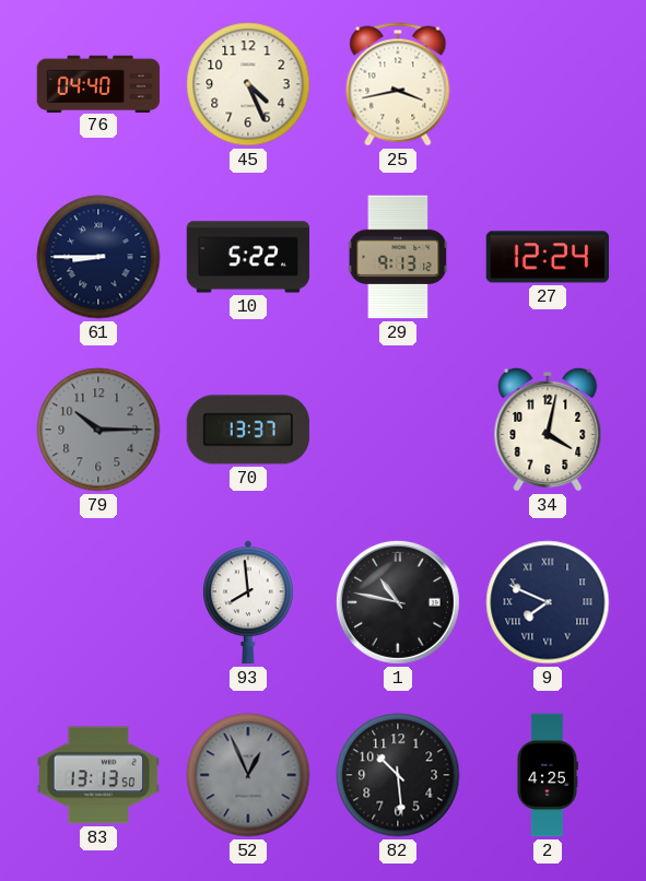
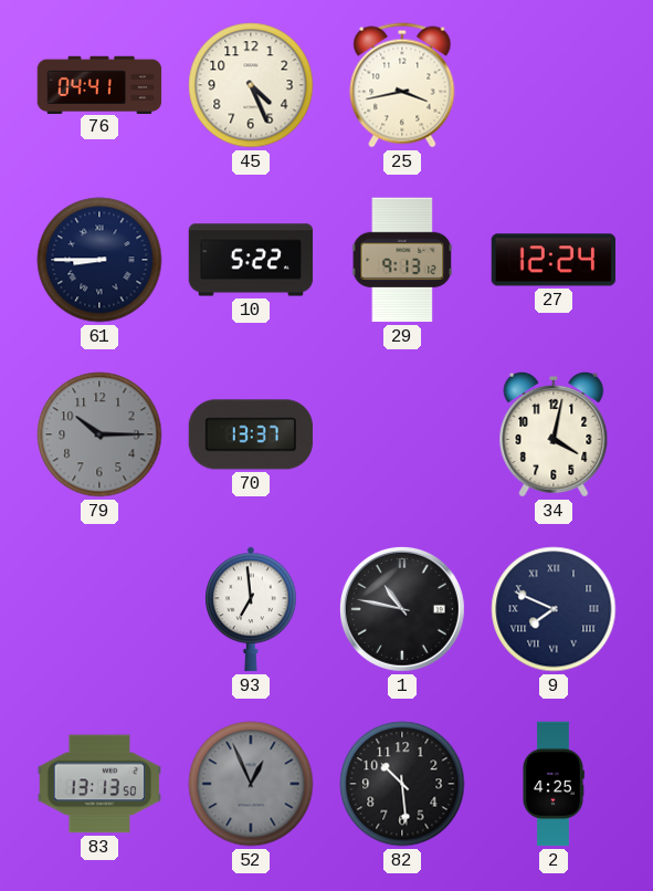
76: 04:40 -> 04:41 (99, 84)
93: 7:59 -> 6:59 (251, 609)
